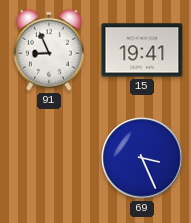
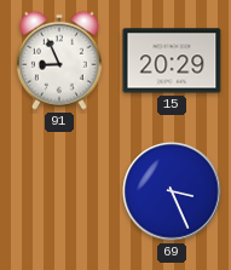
15: 19:41 -> 20:29 (172, 61)
